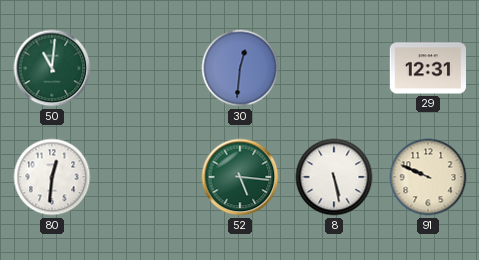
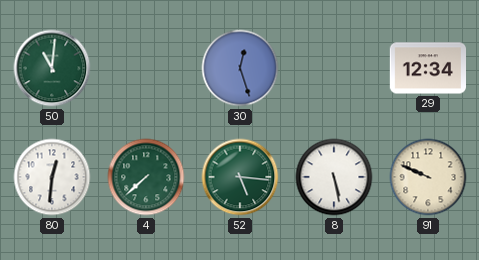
30: 12:31 -> 12:27 (240, 68)
29: 12:31 -> 12:34 (427, 68)
4: none -> 7:38 (146, 177)
